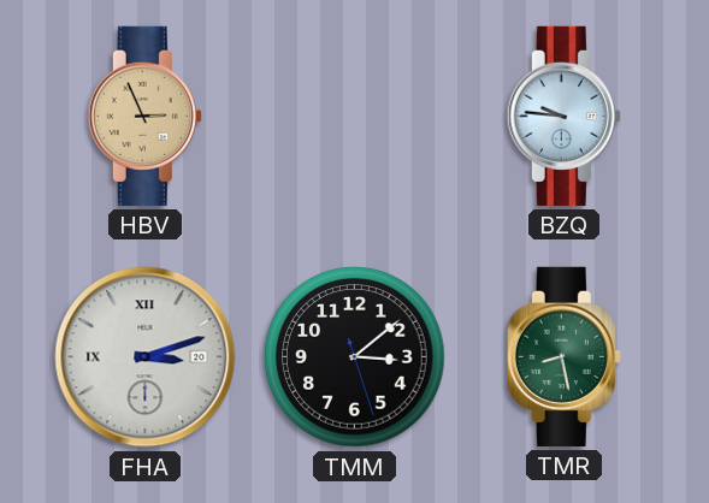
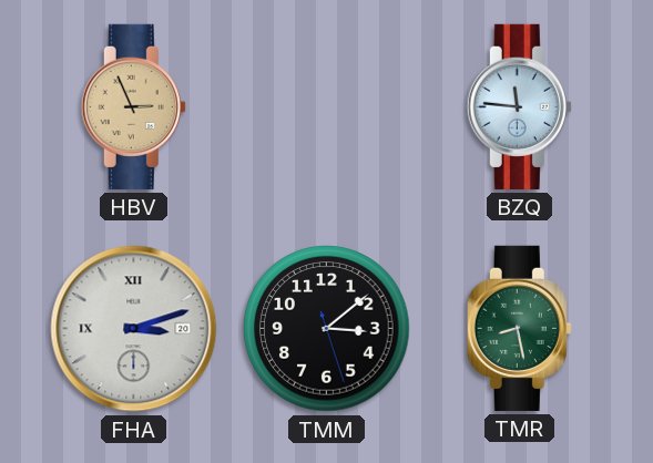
BZQ: 9:46 -> 11:46 (519, 106)
